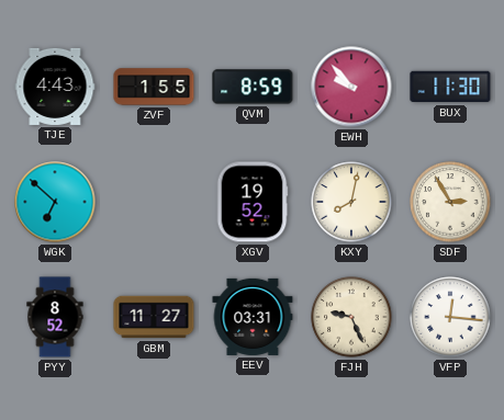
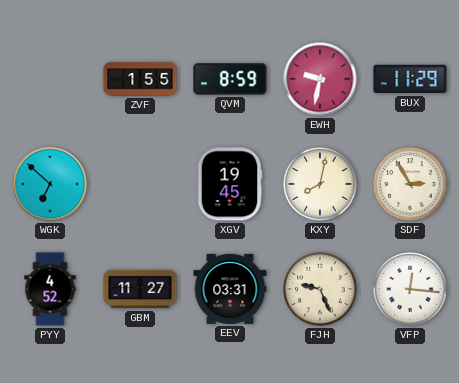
TJE: 4:43 -> none (55, 87)
EWH: 9:53 -> 9:32 (320, 79)
BUX: 11:30 -> 11:29 (410, 79)
XGV: 19:52 -> 19:45 (230, 184)
PYY: 8:52 -> 4:52 (50, 289)
